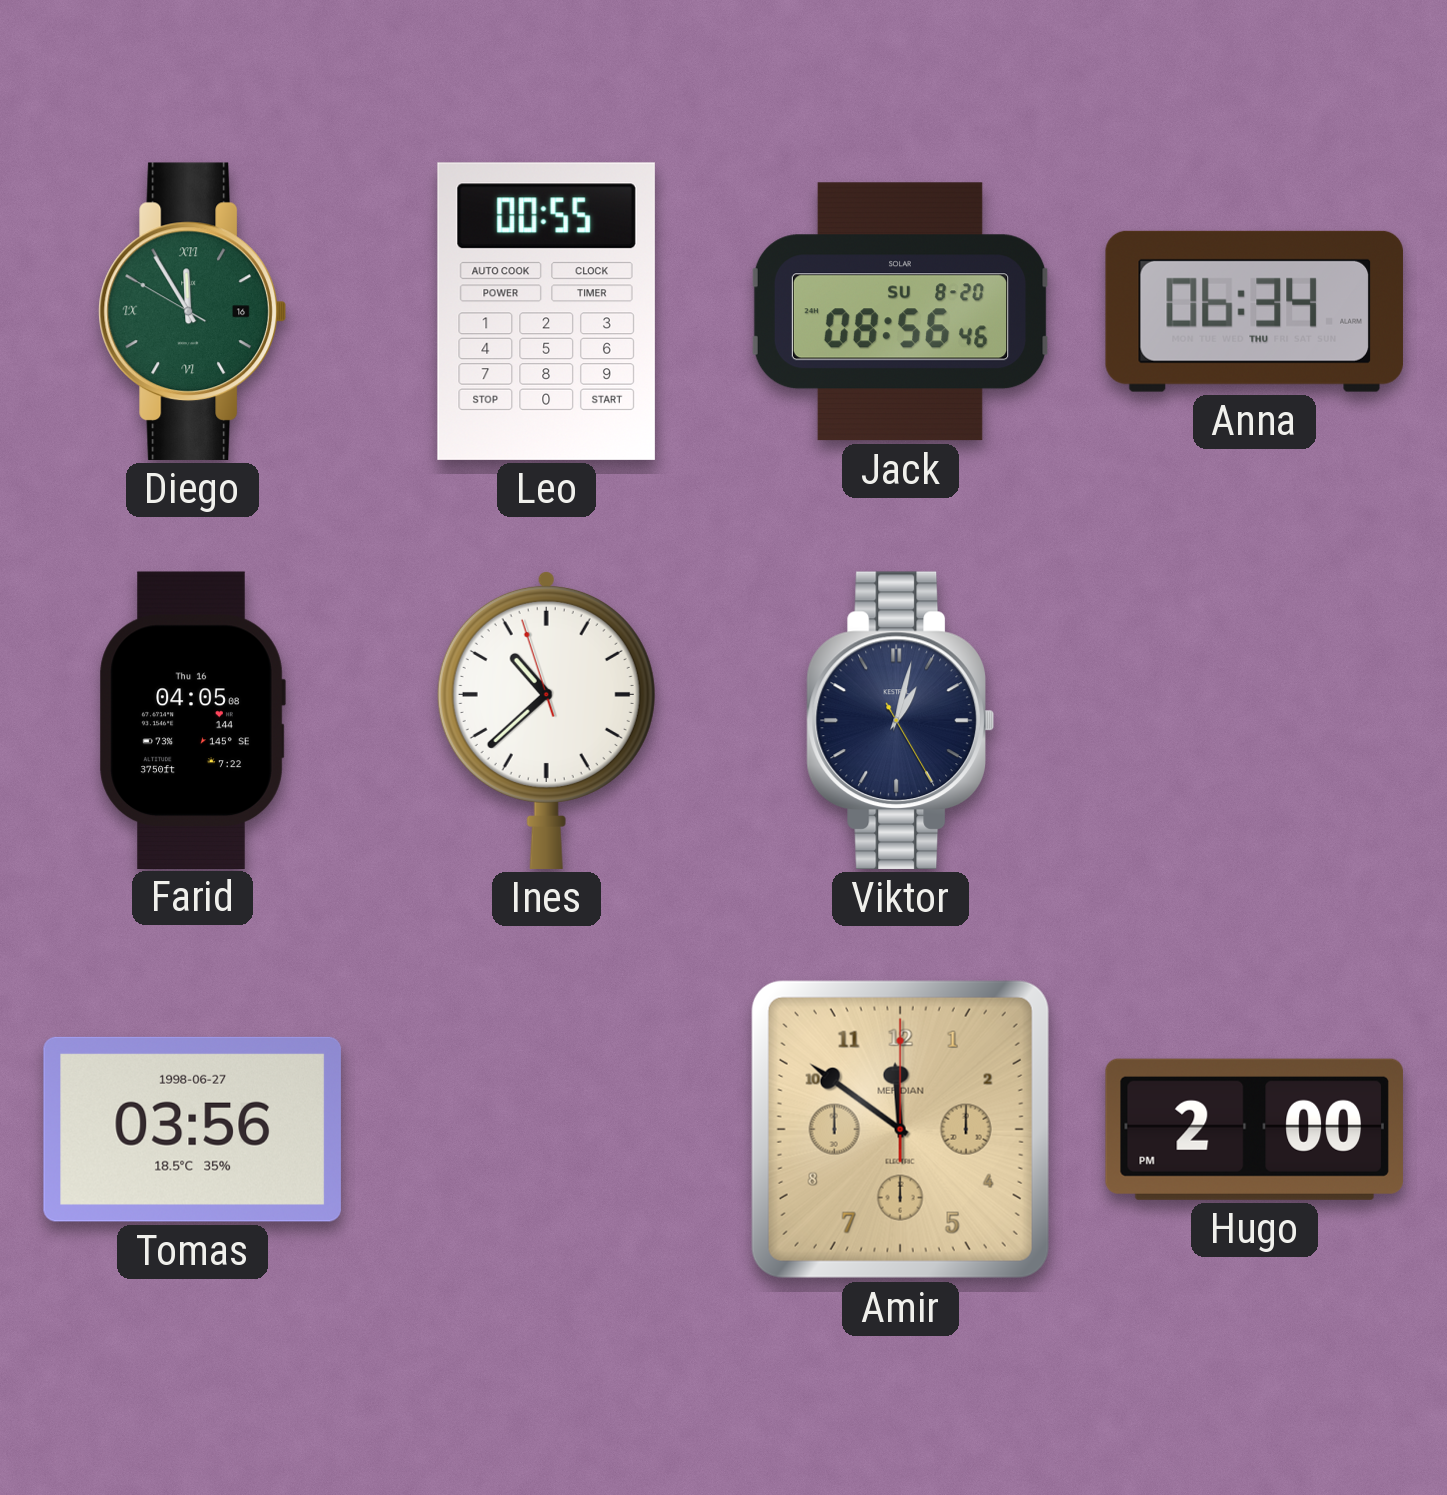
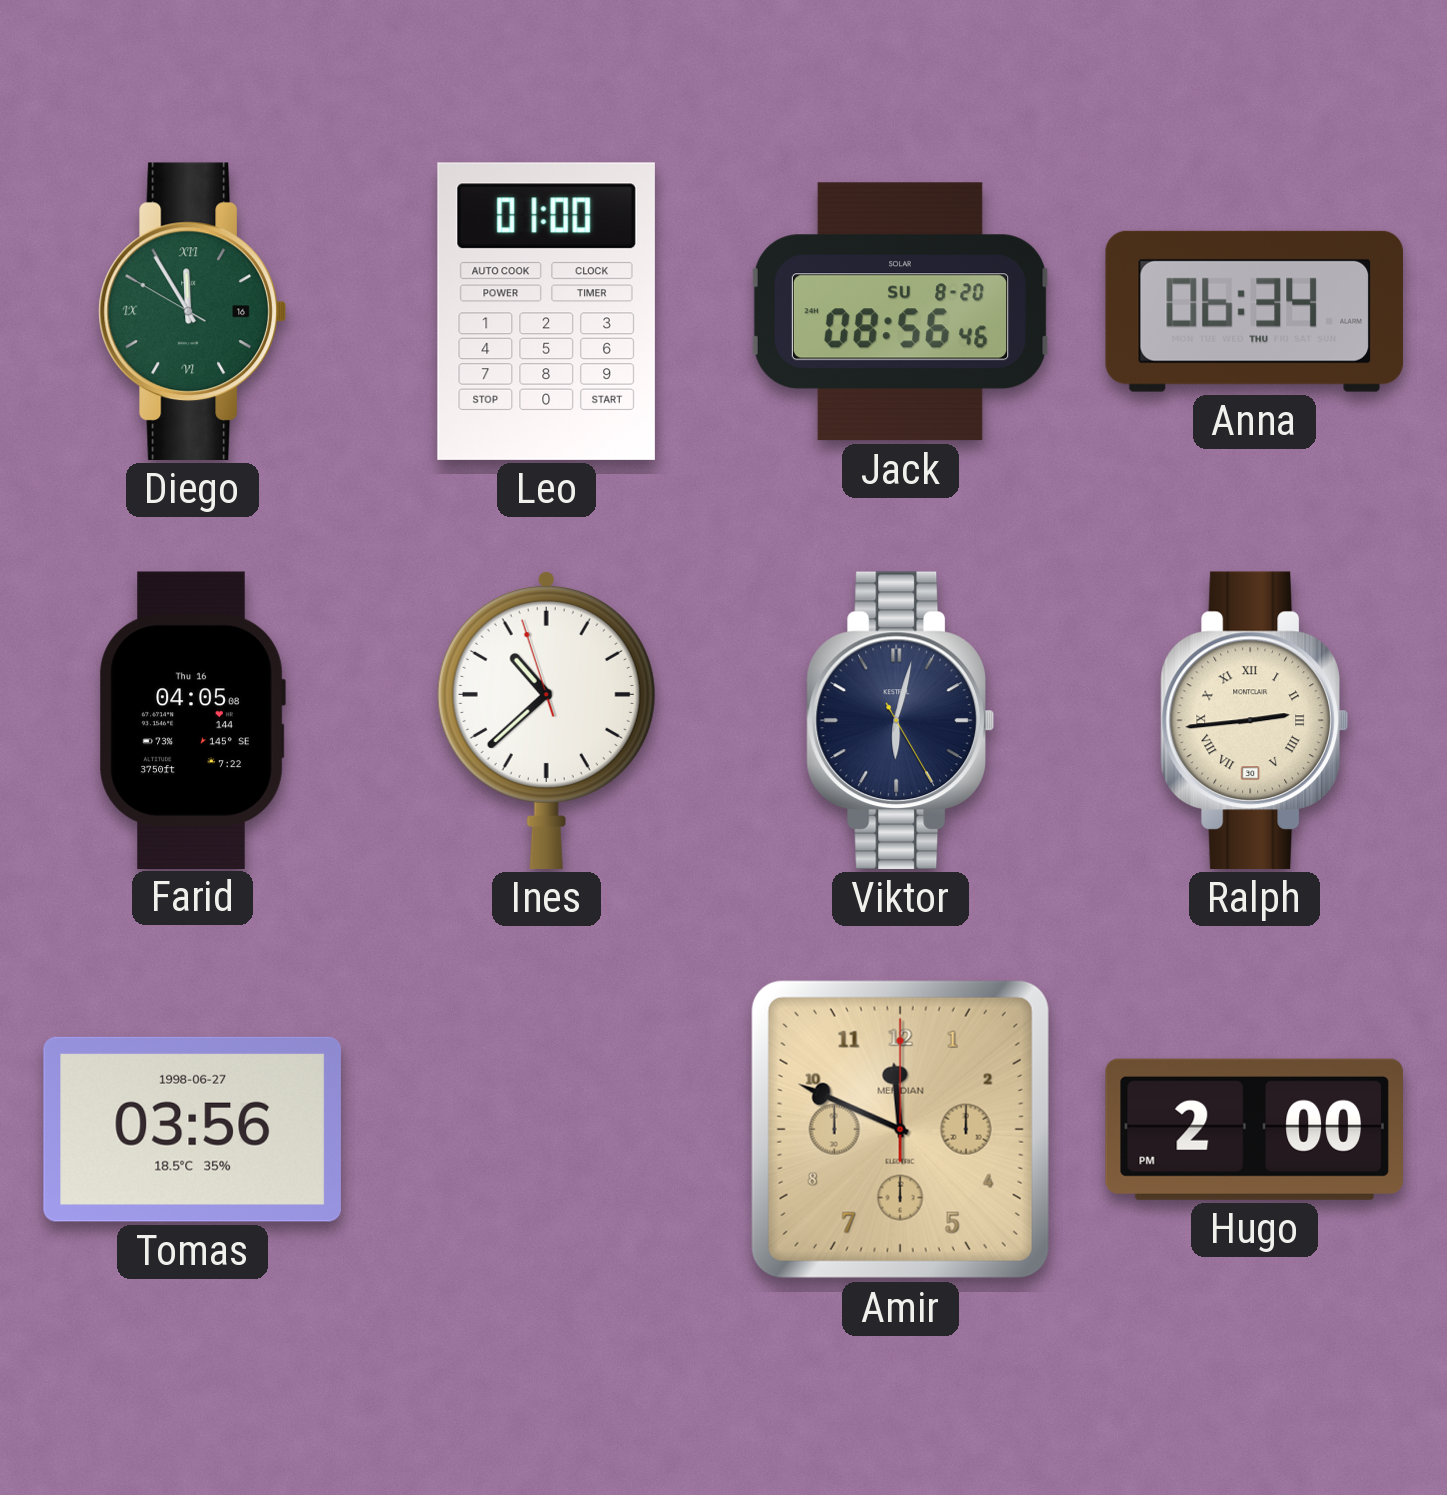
Leo: 00:55 -> 01:00 (546, 311)
Viktor: 1:02 -> 6:02 (900, 720)
Ralph: none -> 2:44 (1254, 720)
Amir: 11:51 -> 11:49 (900, 1129)
